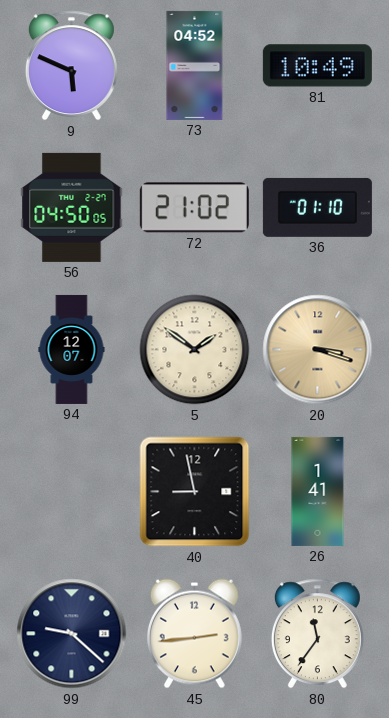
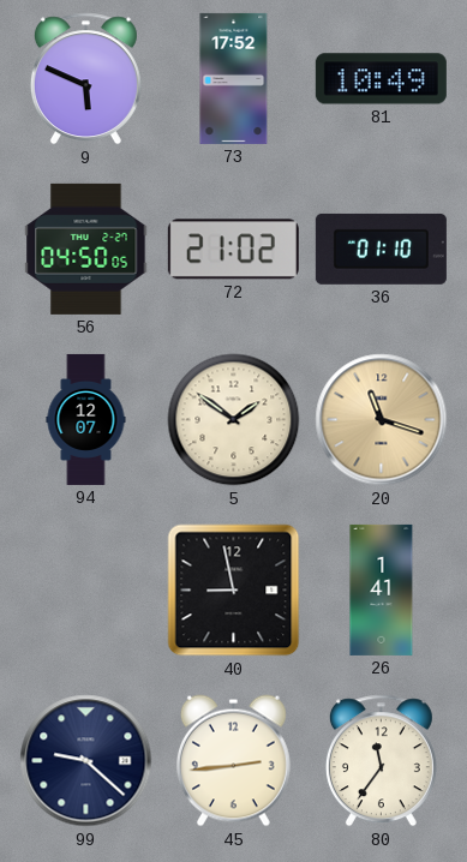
73: 04:52 -> 17:52 (234, 78)
20: 3:18 -> 11:18 (382, 420)
